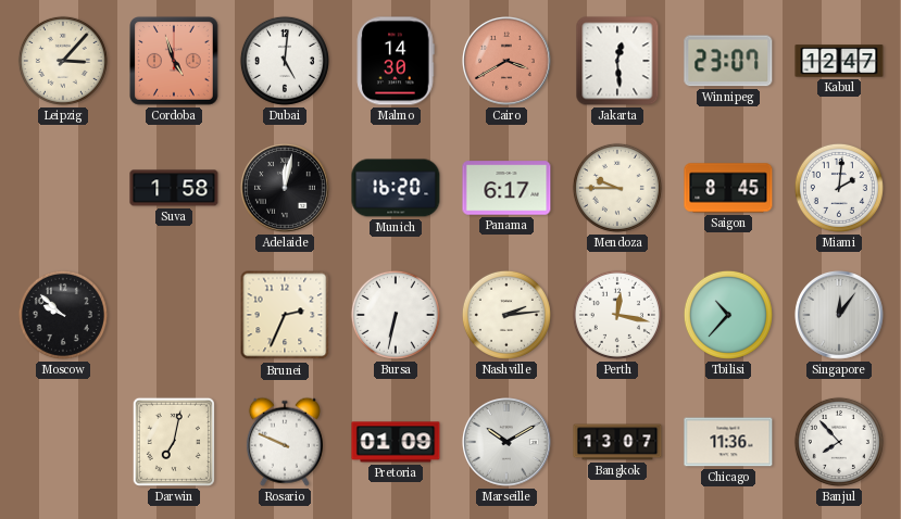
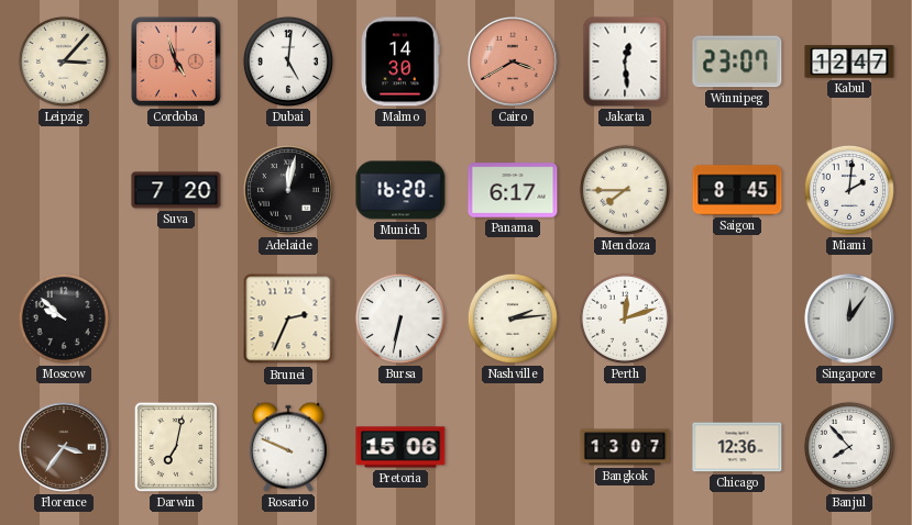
Suva: 1:58 -> 7:20 (176, 190)
Mendoza: 9:45 -> 7:45 (625, 190)
Perth: 12:17 -> 12:12 (625, 319)
Tbilisi: 10:37 -> none (728, 315)
Florence: none -> 3:36 (65, 448)
Pretoria: 01:09 -> 15:06 (400, 447)
Marseille: 10:10 -> none (508, 443)
Chicago: 11:36 -> 12:36 (737, 447)
